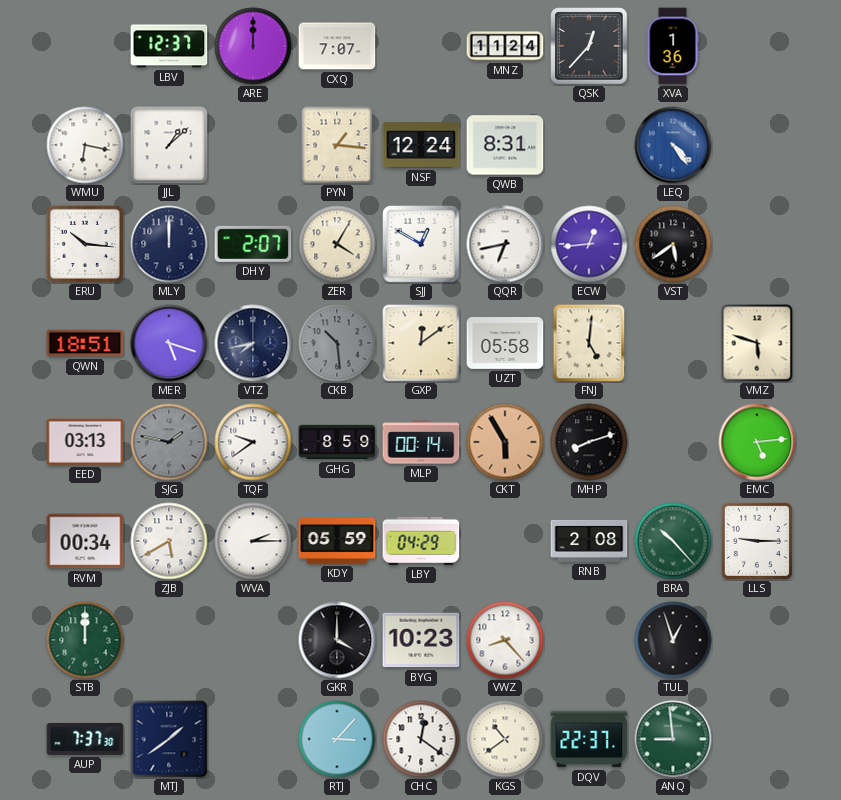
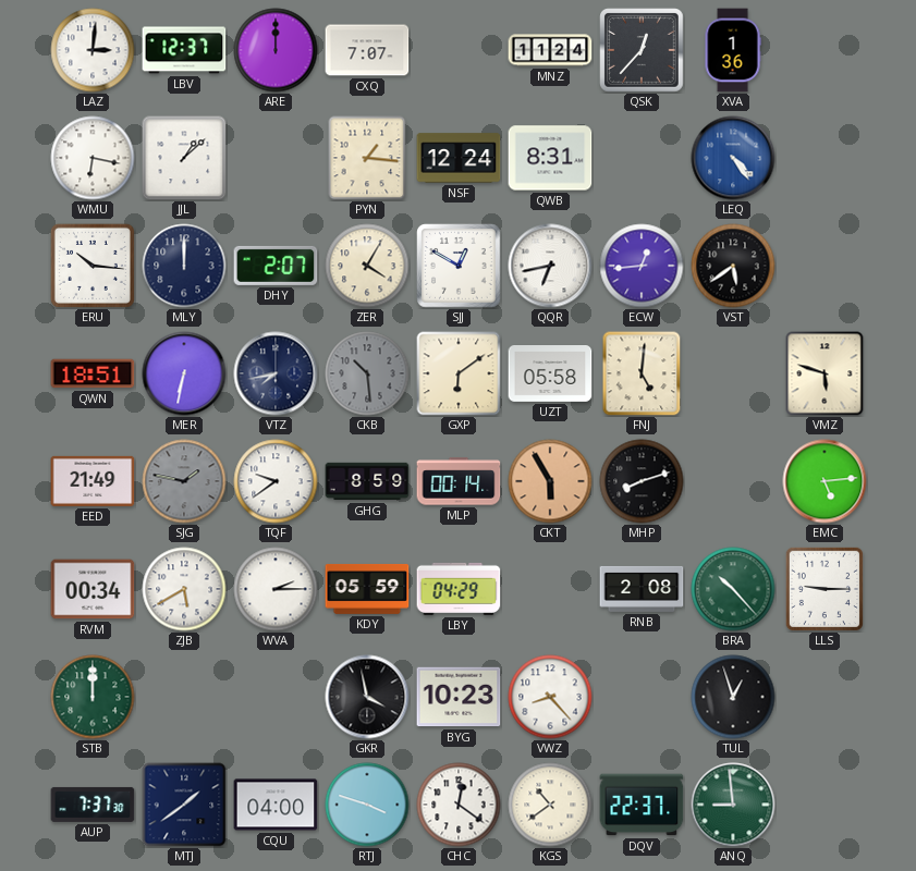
LAZ: none -> 3:01 (93, 50)
MER: 5:18 -> 6:32 (184, 373)
GXP: 12:09 -> 6:09 (459, 373)
EED: 03:13 -> 21:49 (93, 481)
GKR: 4:00 -> 3:58 (367, 697)
CQU: none -> 04:00 (276, 805)
RTJ: 3:07 -> 3:48 (367, 805)
